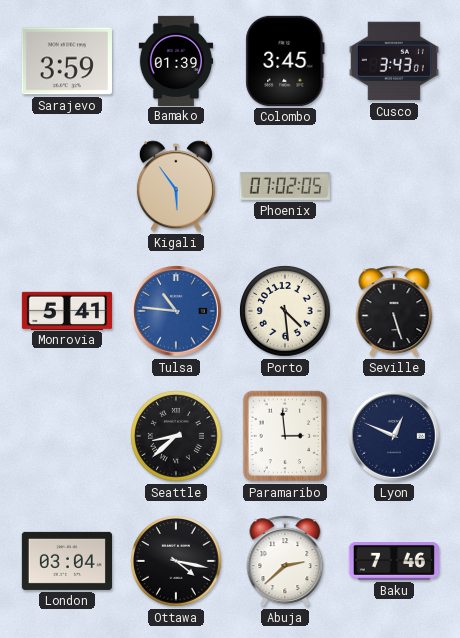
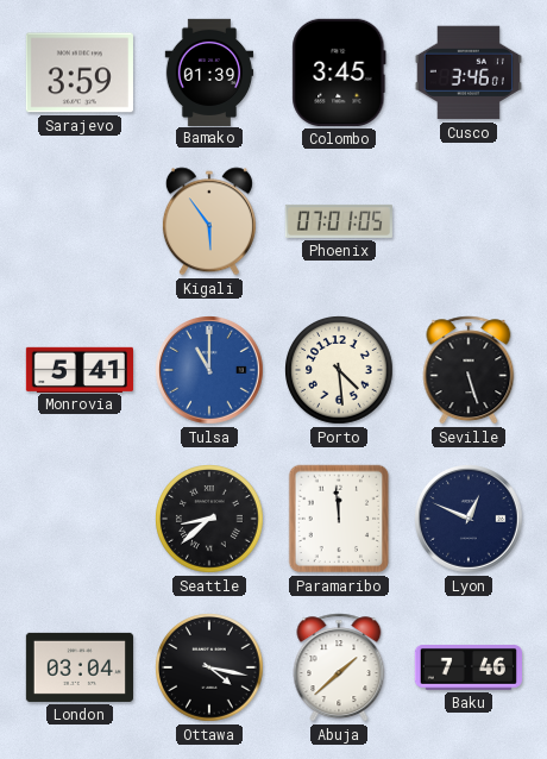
Cusco: 3:43 -> 3:46 (469, 73)
Phoenix: 07:02 -> 07:01 (339, 221)
Tulsa: 10:46 -> 11:00 (210, 371)
Paramaribo: 2:59 -> 11:59 (339, 519)
Abuja: 2:38 -> 1:38 (339, 667)
